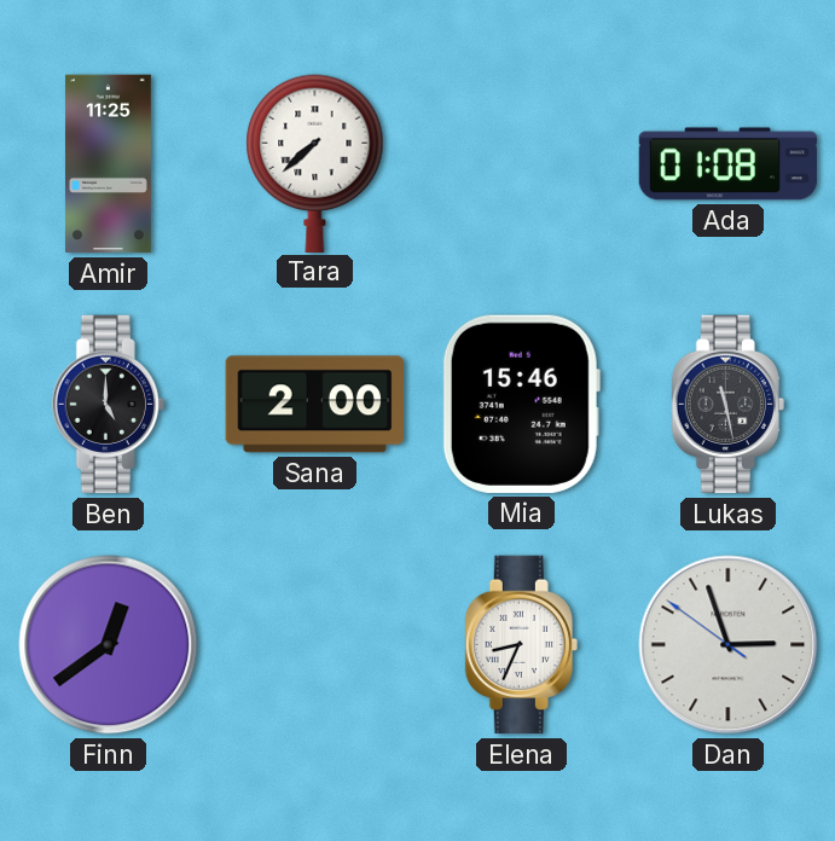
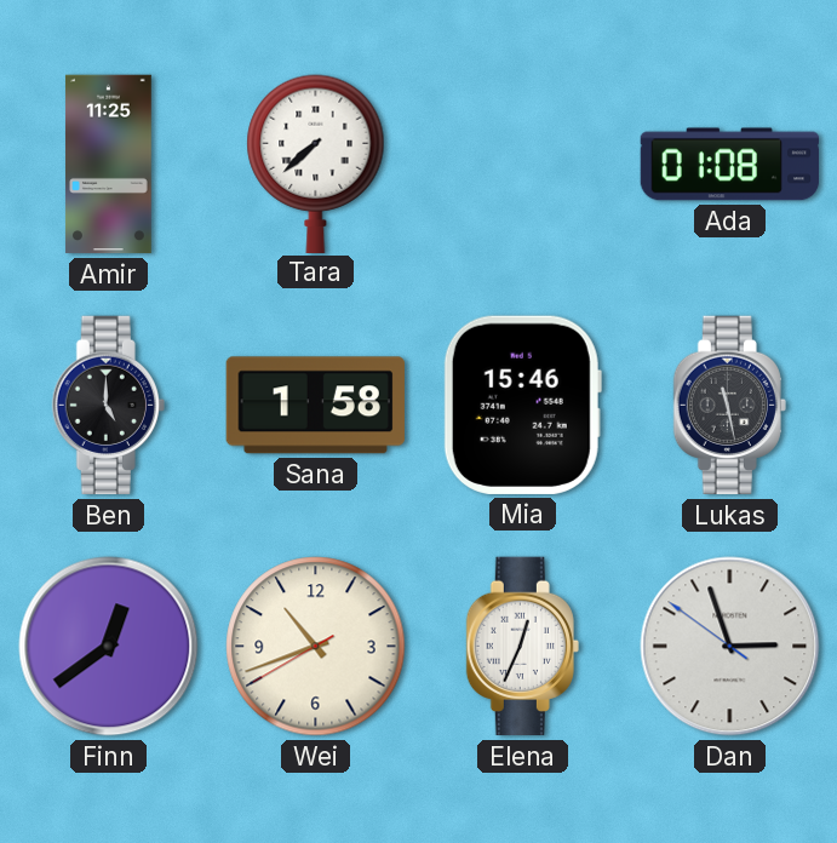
Sana: 2:00 -> 1:58 (315, 406)
Wei: none -> 10:41 (316, 647)
Elena: 8:34 -> 12:34 (522, 647)
